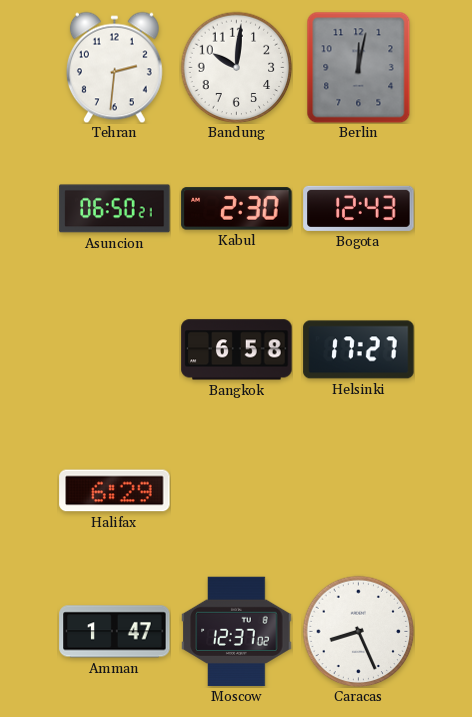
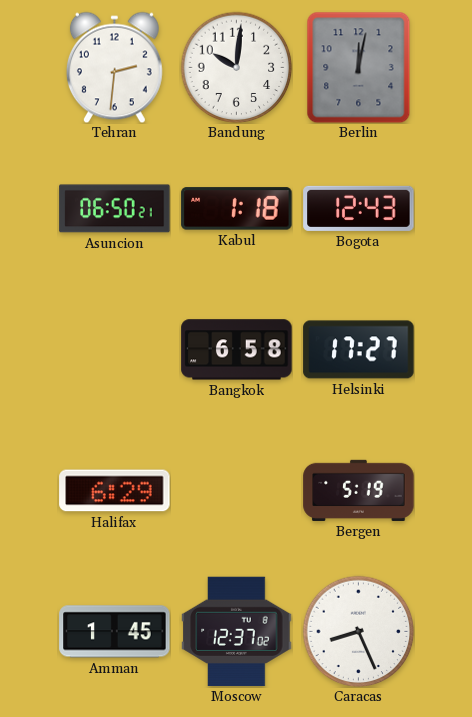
Kabul: 2:30 -> 1:18 (237, 209)
Bergen: none -> 5:19 (359, 490)
Amman: 1:47 -> 1:45 (115, 632)
